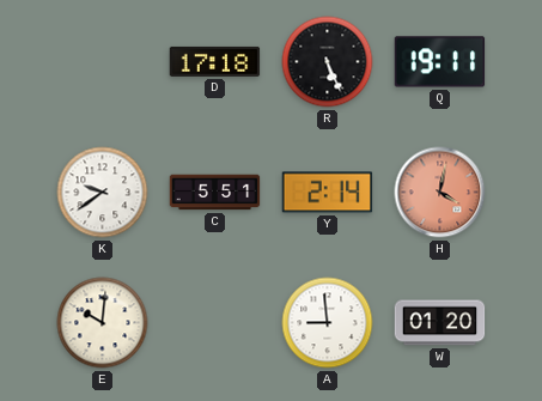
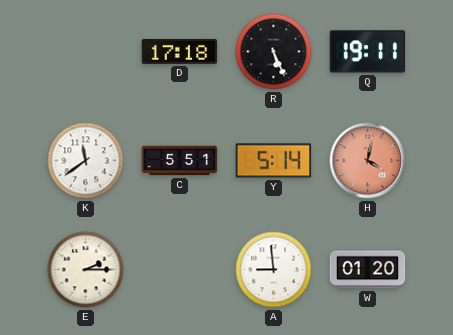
K: 9:39 -> 11:39 (86, 161)
Y: 2:14 -> 5:14 (274, 161)
E: 10:01 -> 2:15 (86, 270)
